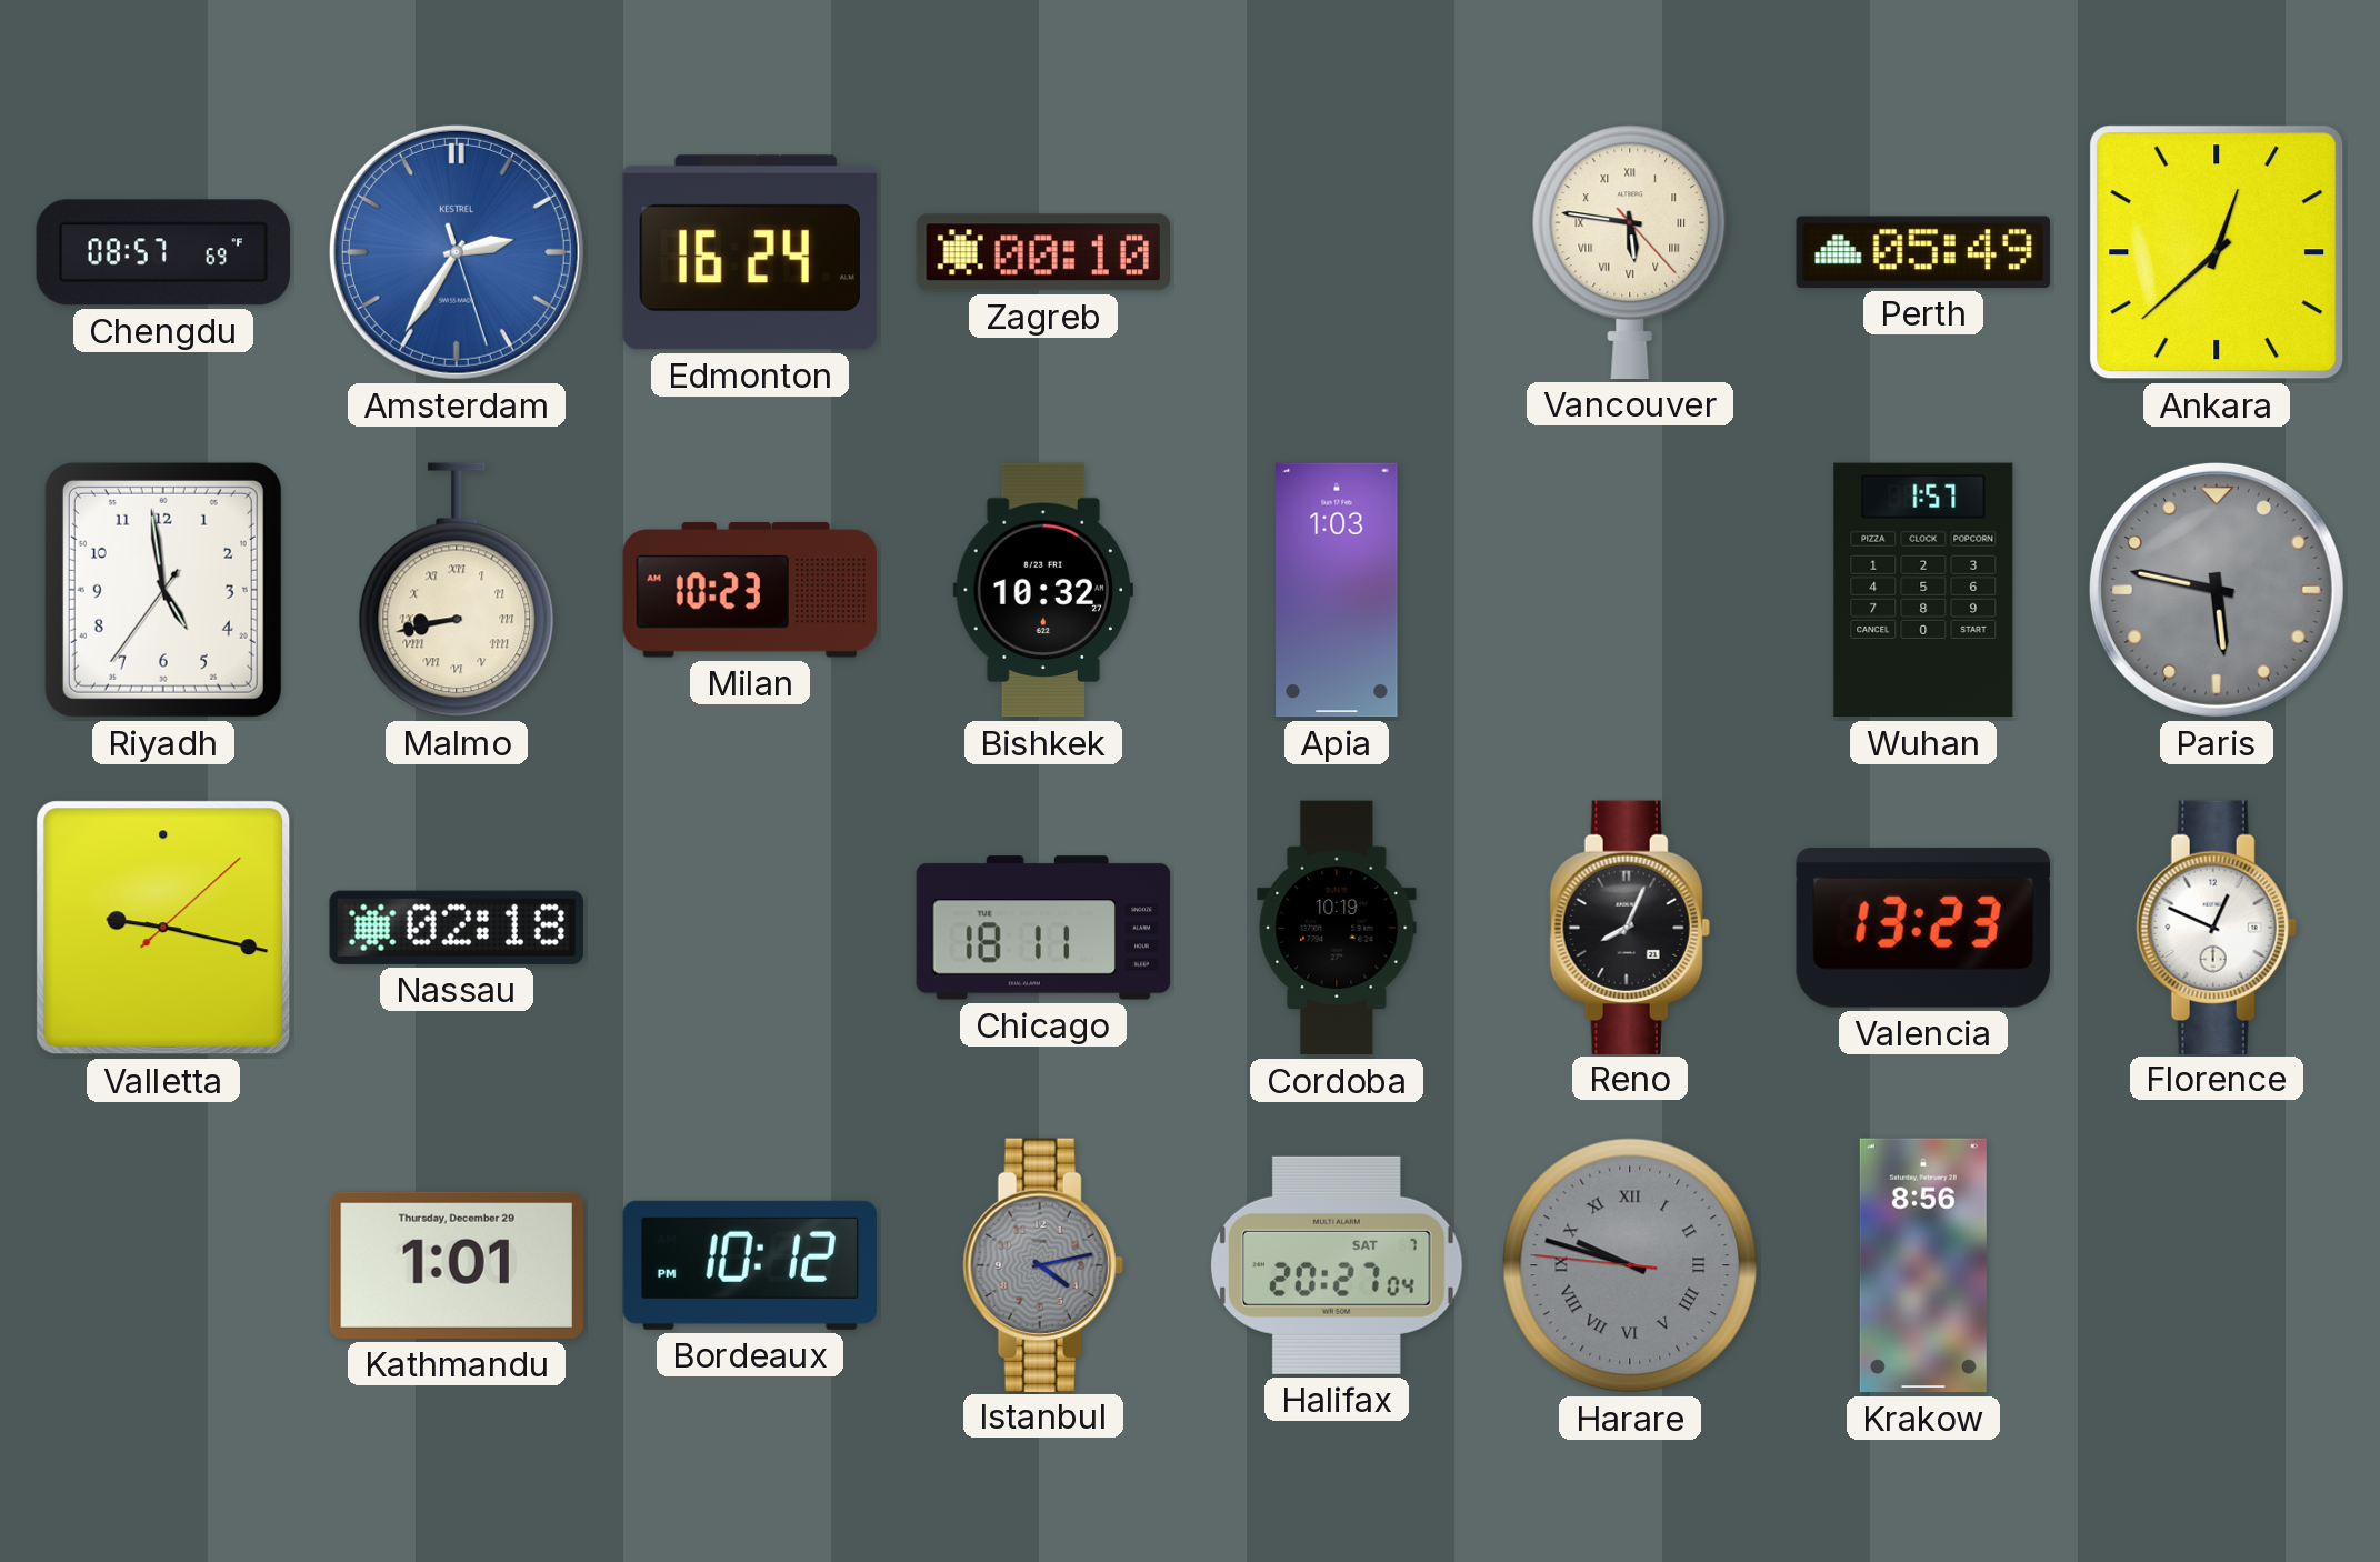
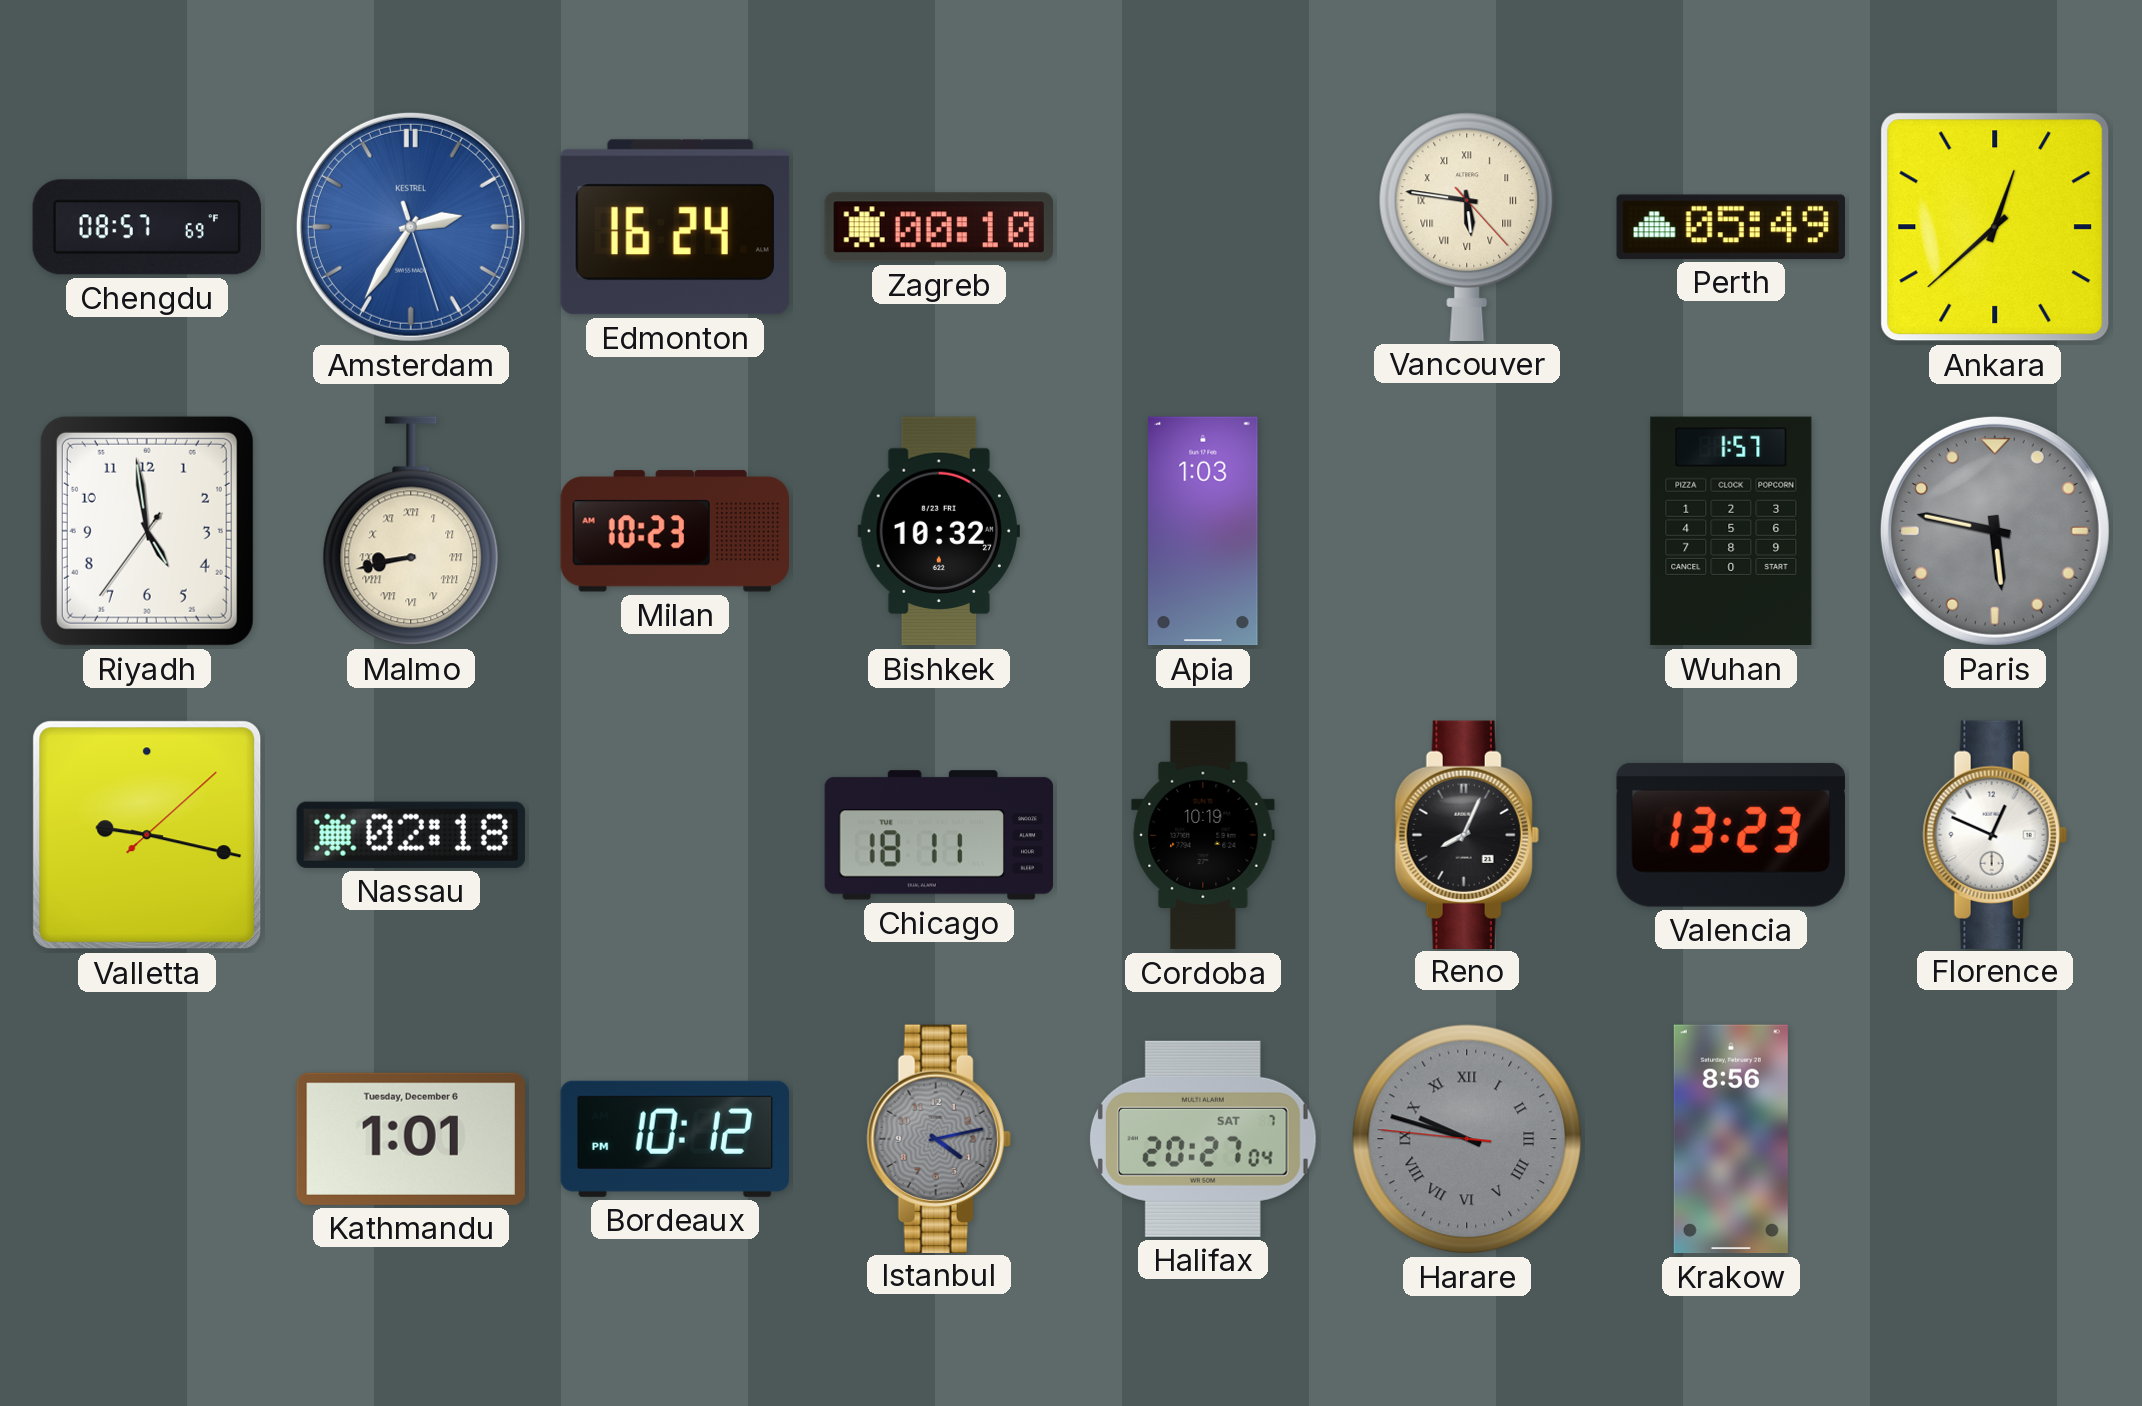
Kathmandu date: Thursday, December 29 -> Tuesday, December 6 (411, 1139)
